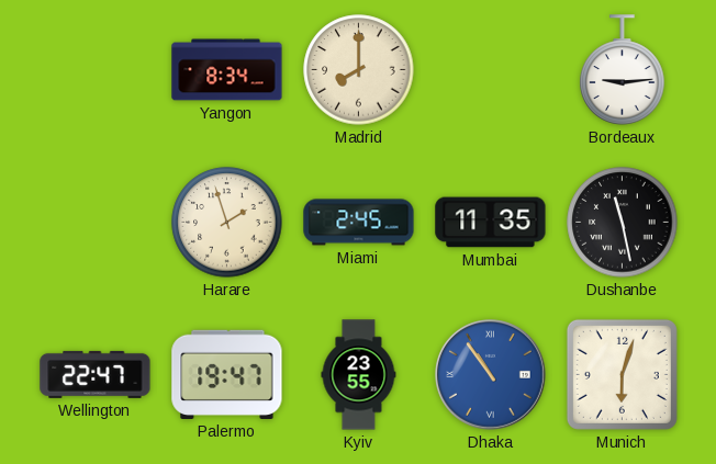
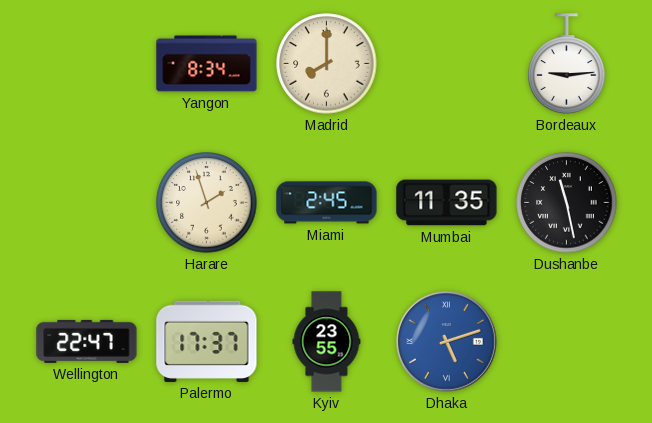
Palermo: 19:47 -> 17:37 (207, 341)
Dhaka: 10:54 -> 5:12 (447, 342)
Munich: 6:03 -> none (622, 374)
